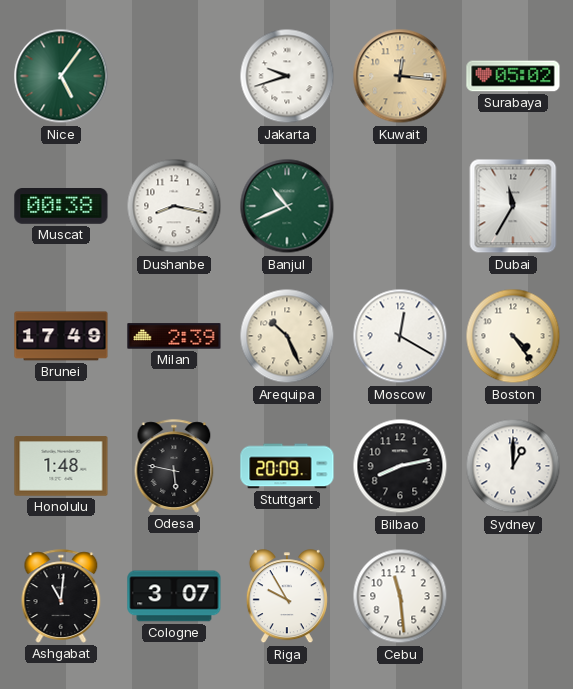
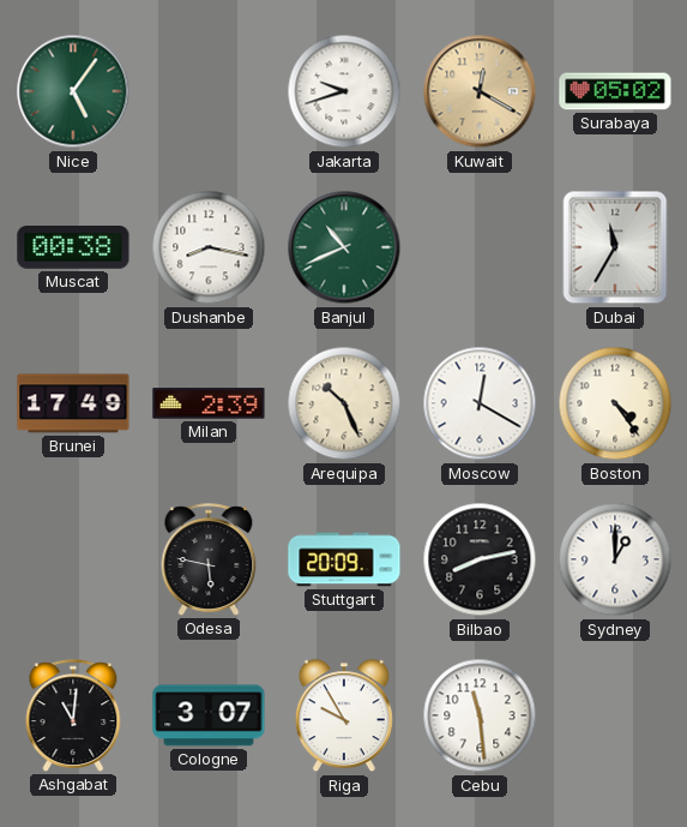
Kuwait: 12:16 -> 12:20 (480, 91)
Honolulu: 1:48 -> none (61, 466)
